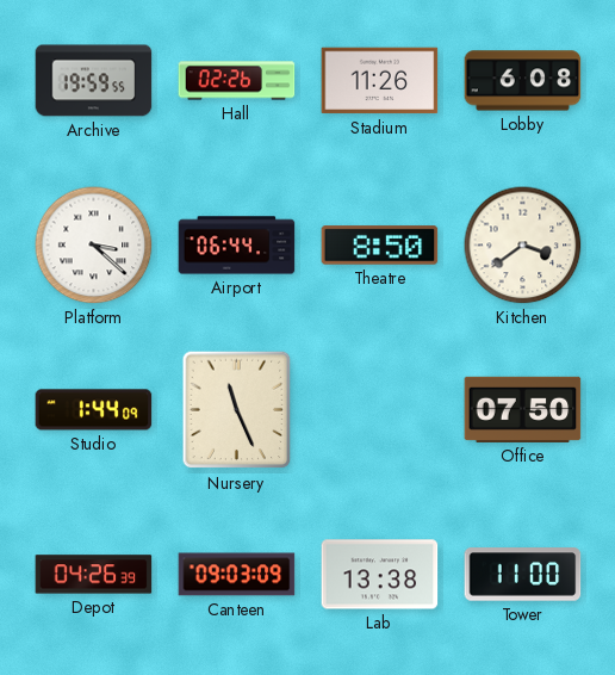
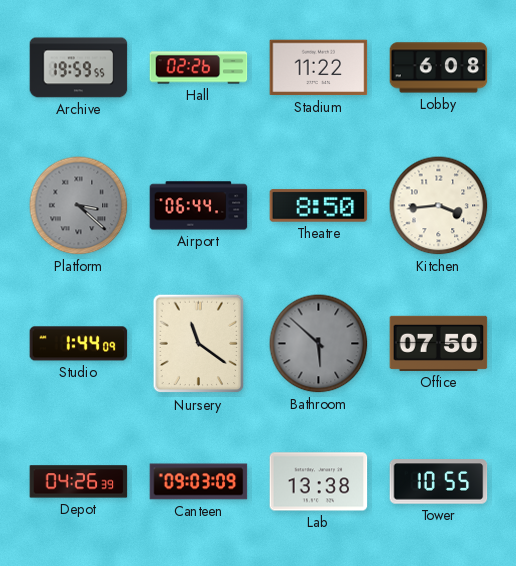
Stadium: 11:26 -> 11:22 (319, 68)
Platform dial: white -> grey (79, 206)
Kitchen: 3:39 -> 3:44 (439, 206)
Nursery: 11:26 -> 11:21 (199, 344)
Bathroom: none -> 5:52 (319, 344)
Tower: 11:00 -> 10:55 (439, 482)
